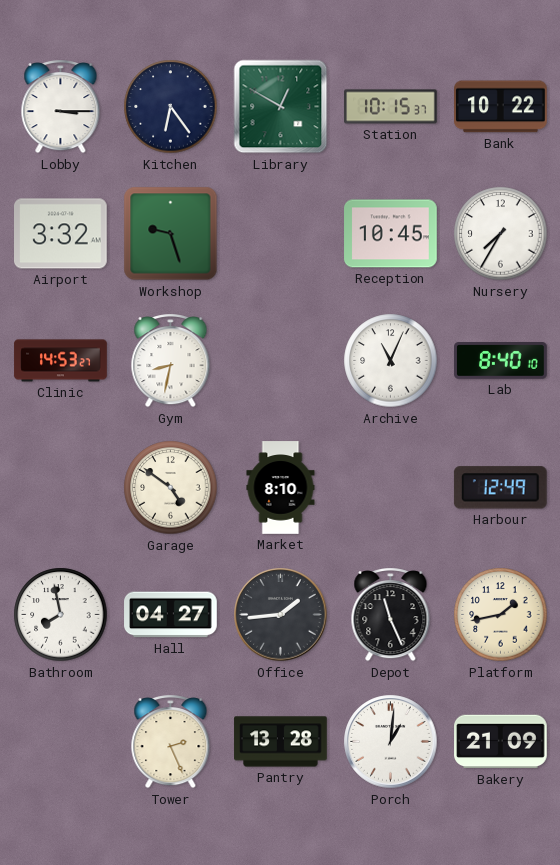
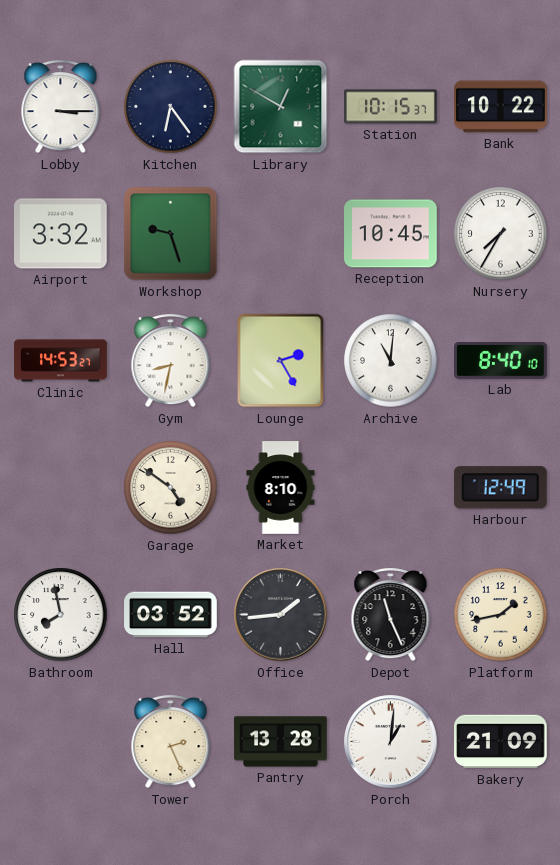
Lounge: none -> 2:25 (281, 361)
Archive: 11:04 -> 11:01 (391, 361)
Hall: 04:27 -> 03:52 (171, 615)
